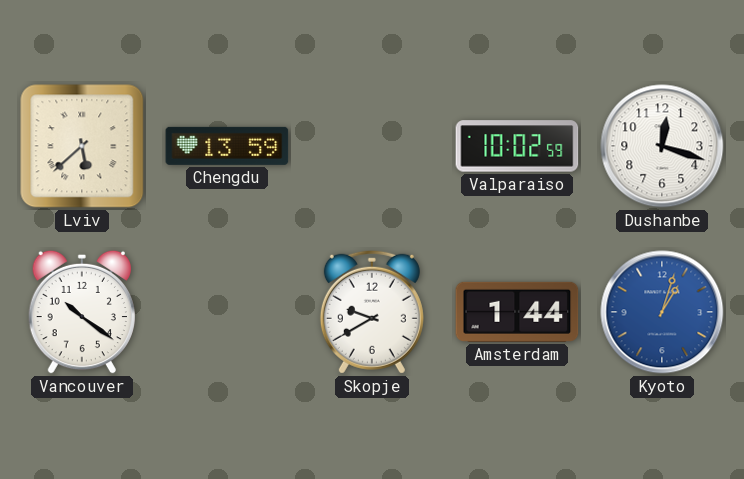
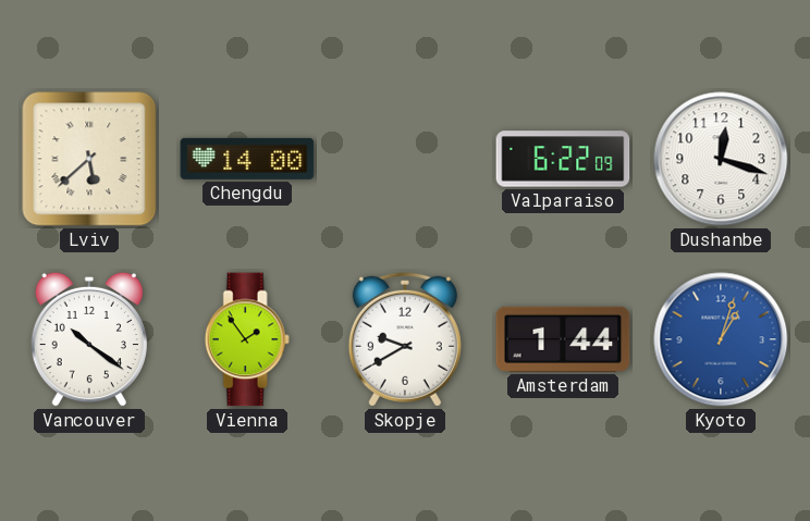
Chengdu: 13:59 -> 14:00 (247, 159)
Valparaiso: 10:02 -> 6:22 (563, 159)
Vienna: none -> 1:54 (247, 339)
